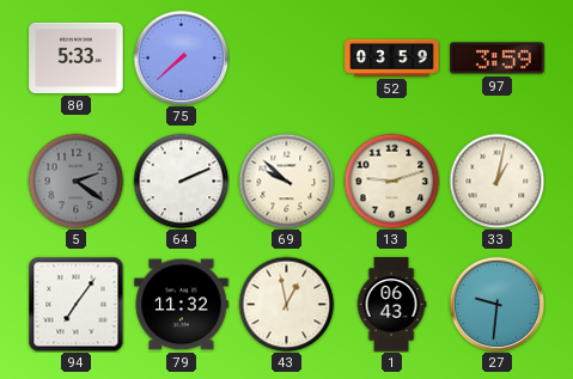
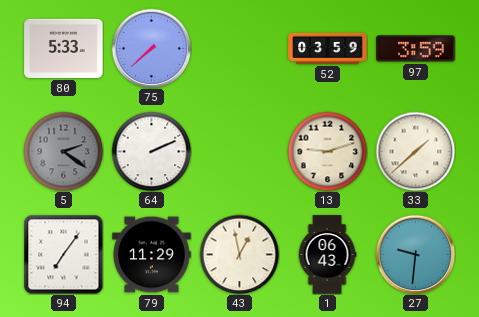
69: 9:52 -> none (286, 181)
33: 1:02 -> 1:38 (415, 151)
79: 11:32 -> 11:29 (152, 255)
